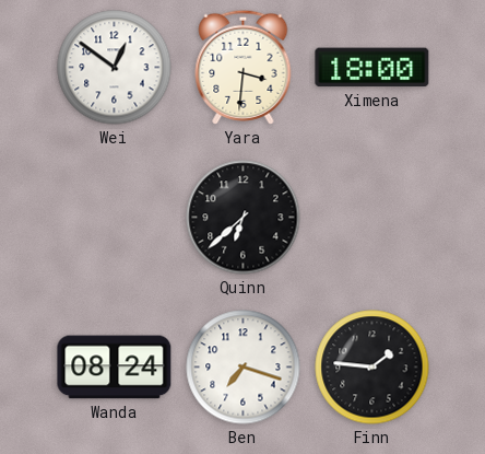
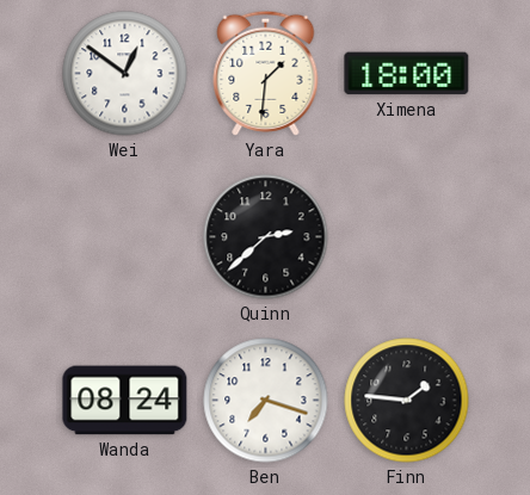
Yara: 3:31 -> 1:31 (266, 73)
Quinn: 6:38 -> 2:38 (266, 237)
